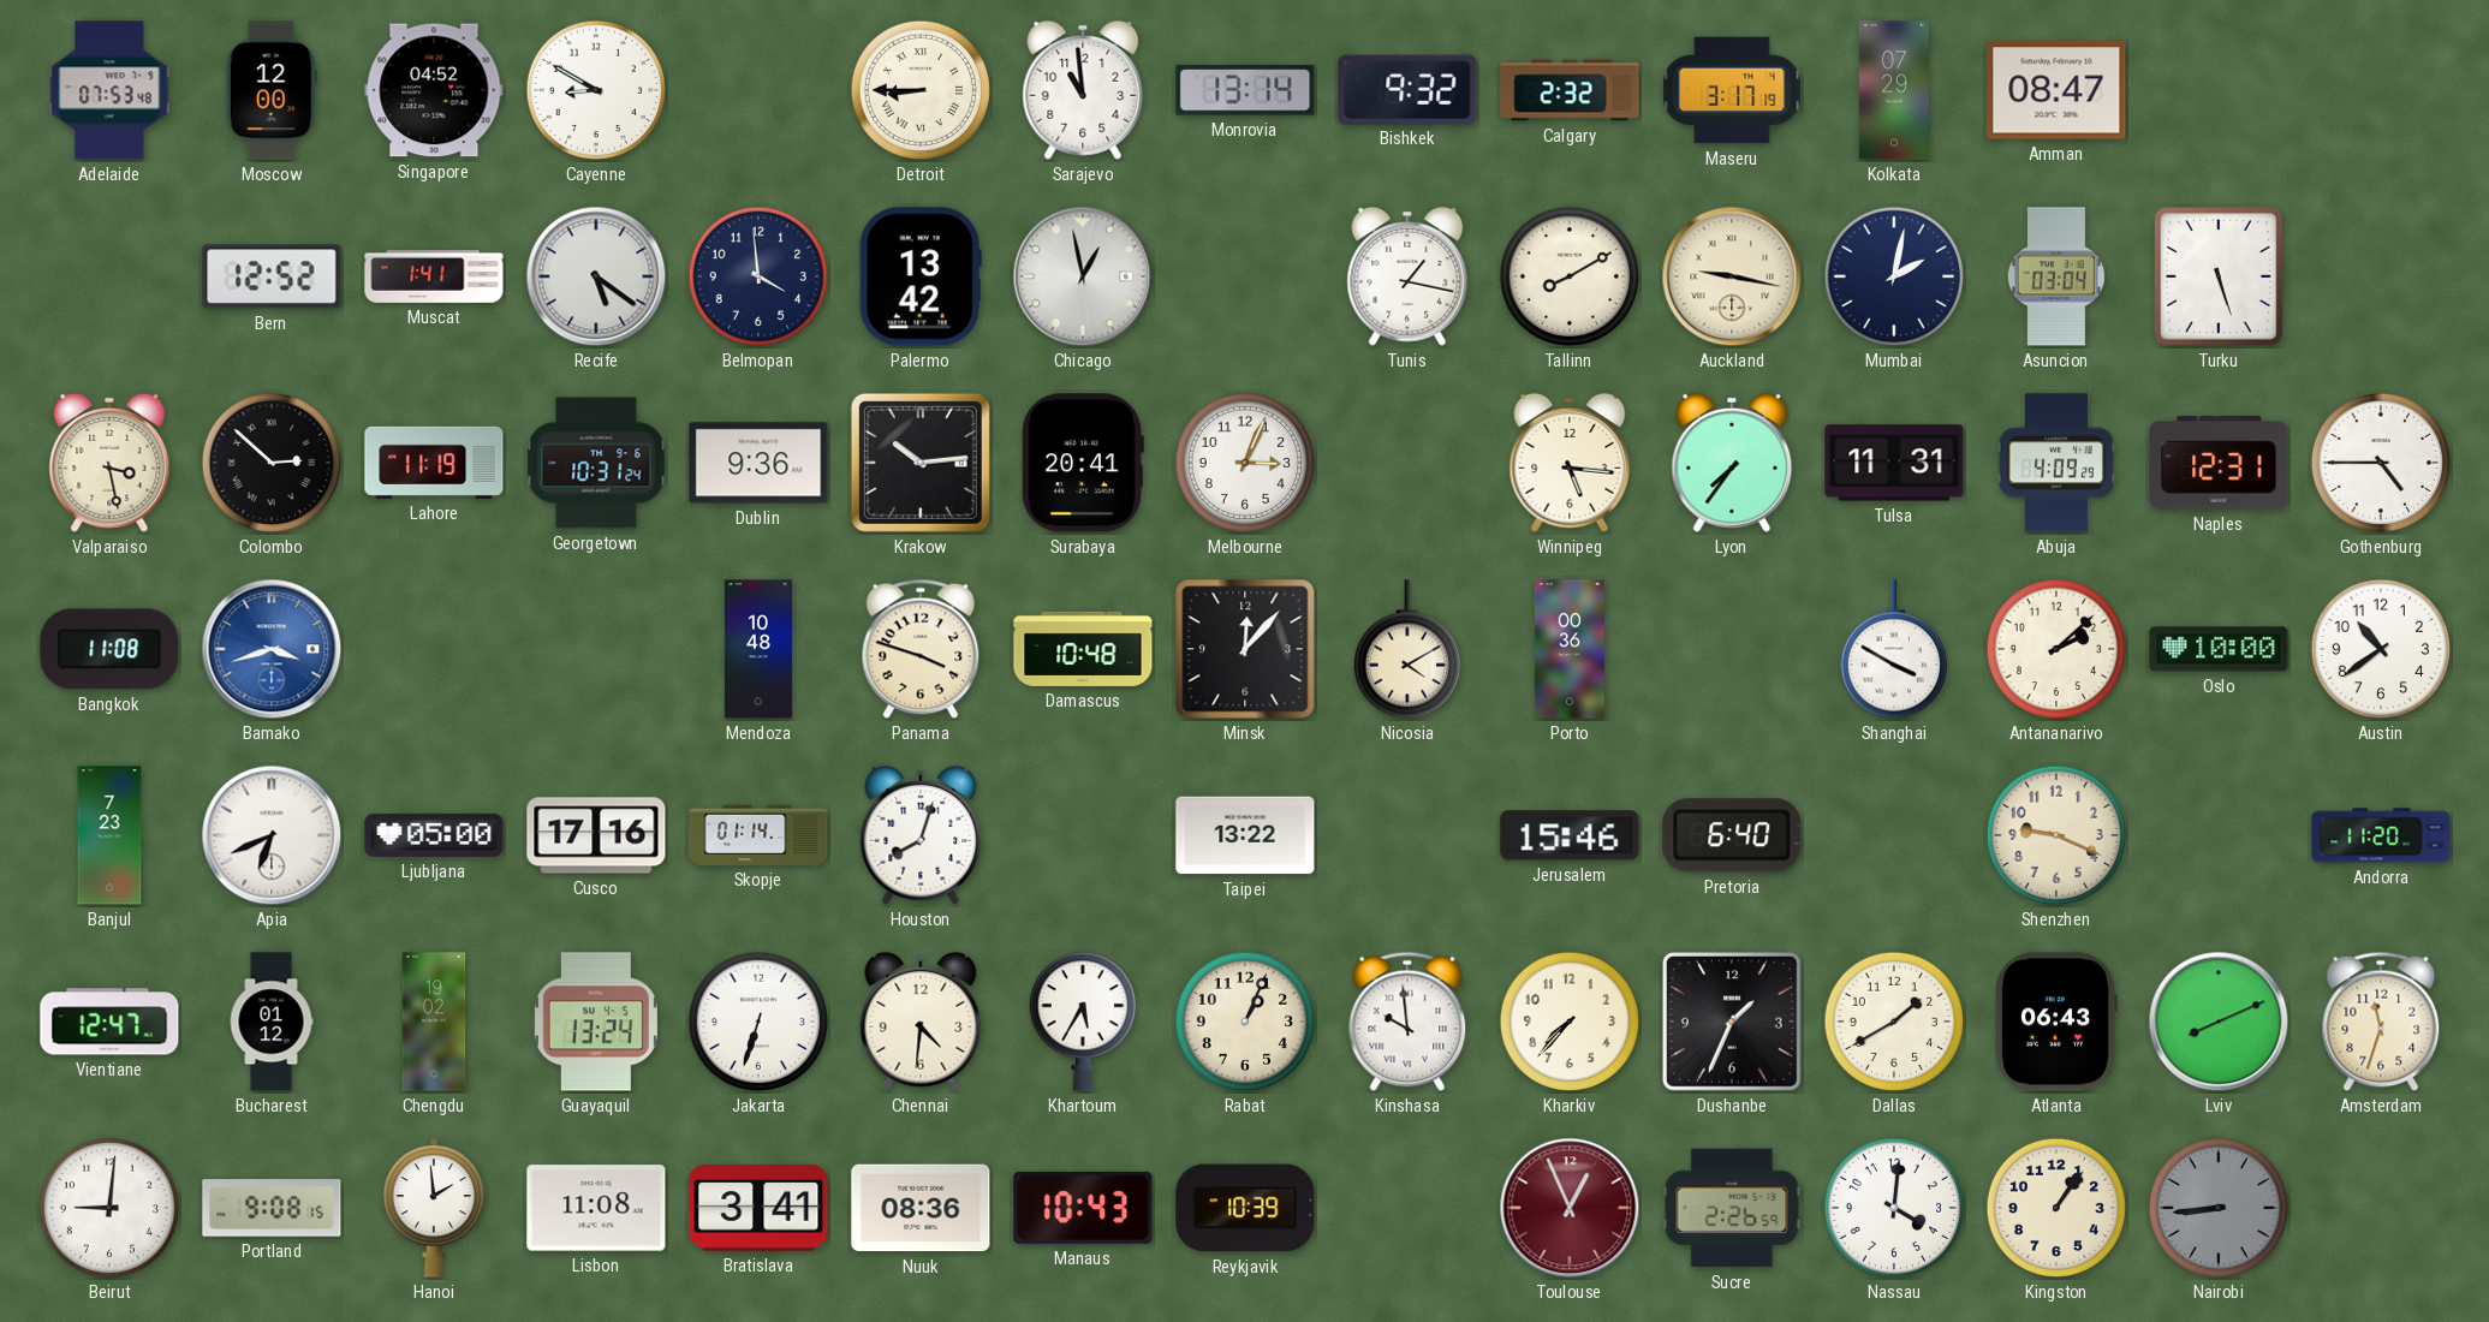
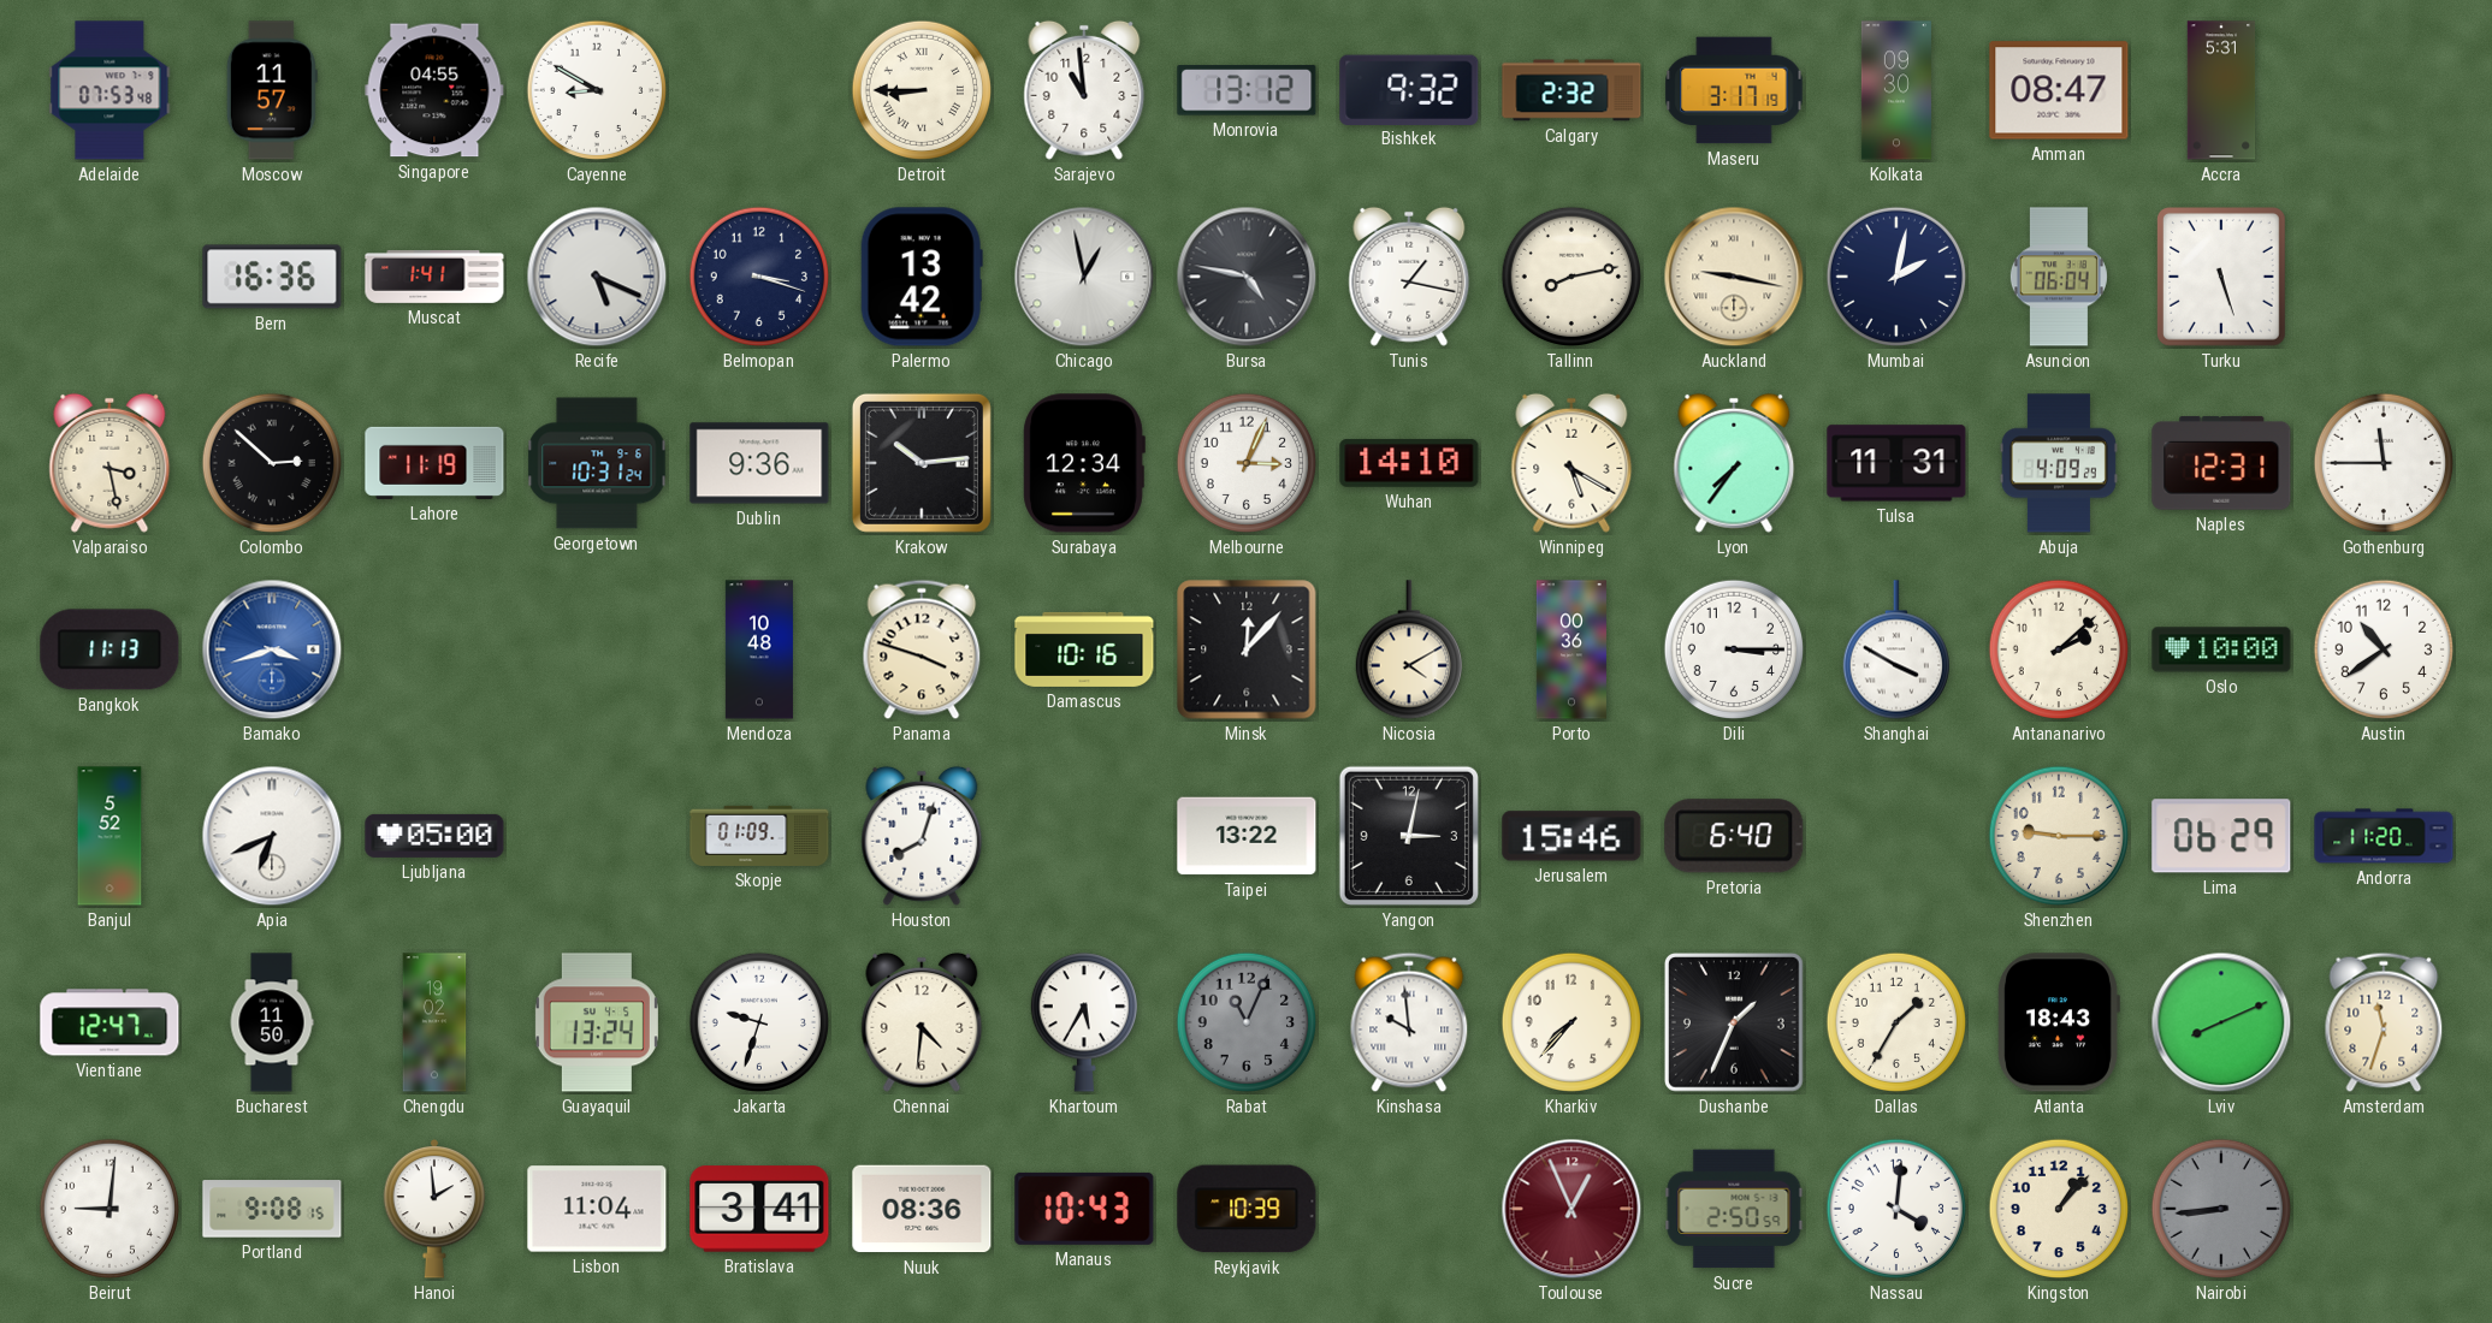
Moscow: 12:00 -> 11:57 (272, 90)
Singapore: 04:52 -> 04:55 (434, 90)
Monrovia: 13:14 -> 13:12 (1247, 90)
Kolkata: 07:29 -> 09:30 (1896, 90)
Accra: none -> 5:31 (2221, 90)
Bern: 12:52 -> 16:36 (272, 277)
Recife: 5:21 -> 5:19 (597, 277)
Belmopan: 3:59 -> 3:18 (759, 277)
Bursa: none -> 4:47 (1247, 277)
Tallinn: 8:10 -> 8:13 (1571, 277)
Asuncion: 03:04 -> 06:04 (2059, 277)
Surabaya: 20:41 -> 12:34 (1084, 463)
Wuhan: none -> 14:10 (1409, 463)
Winnipeg: 5:16 -> 5:20 (1571, 463)
Gothenburg: 4:45 -> 11:45 (2384, 463)
Bangkok: 11:08 -> 11:13 (109, 649)
Damascus: 10:48 -> 10:16 (1084, 649)
Dili: none -> 3:15 (1734, 649)
Banjul: 7:23 -> 5:52 (109, 836)
Cusco: 17:16 -> none (596, 835)
Skopje: 01:14 -> 01:09 (759, 836)
Yangon: none -> 3:02 (1409, 836)
Shenzhen: 9:19 -> 9:15 (2059, 836)
Lima: none -> 06:29 (2221, 836)
Bucharest: 01:12 -> 11:50 (272, 1022)
Jakarta: 6:33 -> 9:33 (759, 1022)
Rabat: 1:04 -> 11:04 (1247, 1022)
Rabat dial: cream -> grey (1247, 1022)
Dallas: 1:40 -> 1:35 (1896, 1022)
Atlanta: 06:43 -> 18:43 (2059, 1022)
Lisbon: 11:08 -> 11:04 (597, 1209)
Sucre: 2:26 -> 2:50 (1734, 1209)
Kingston: 1:06 -> 1:07 (2059, 1209)
